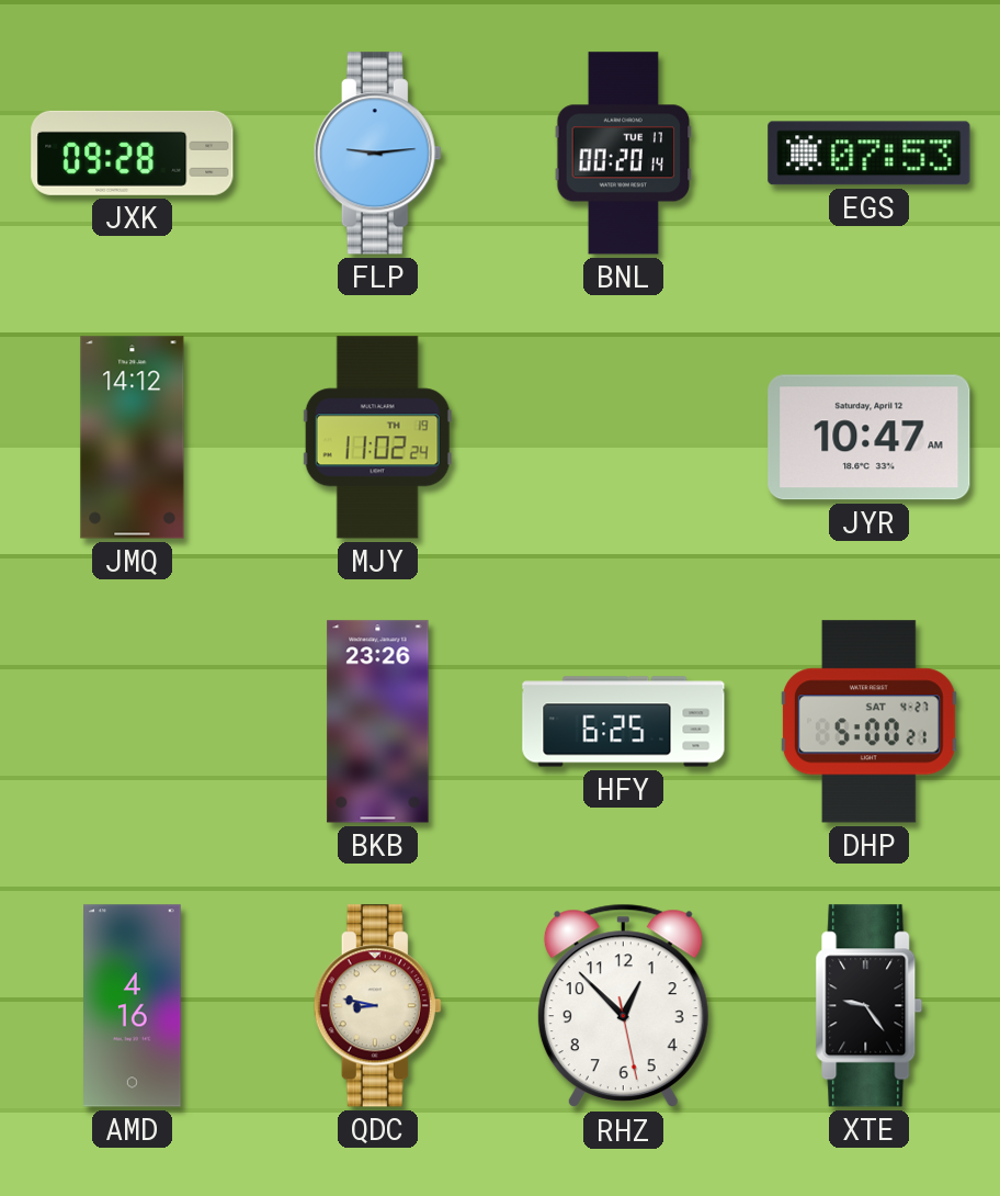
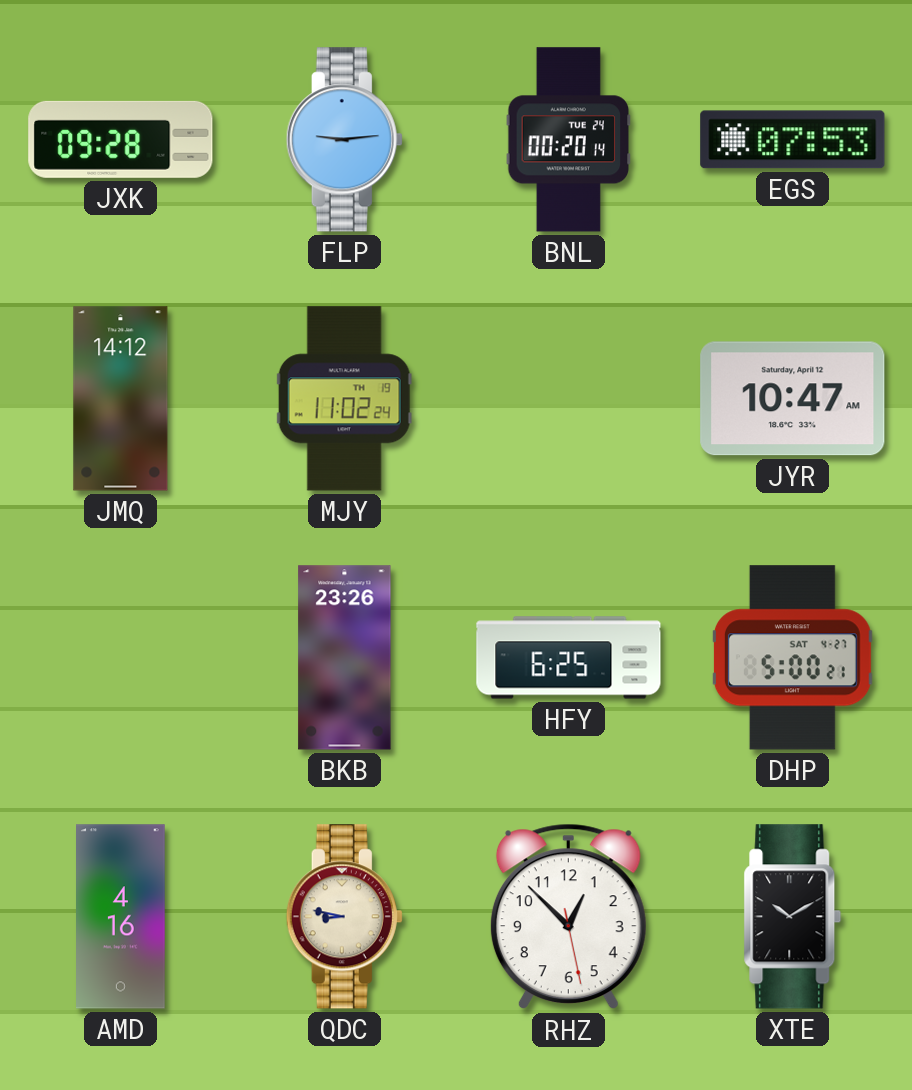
BNL date: TUE 17 -> TUE 24 (569, 140)
XTE: 9:24 -> 10:10 (793, 917)
